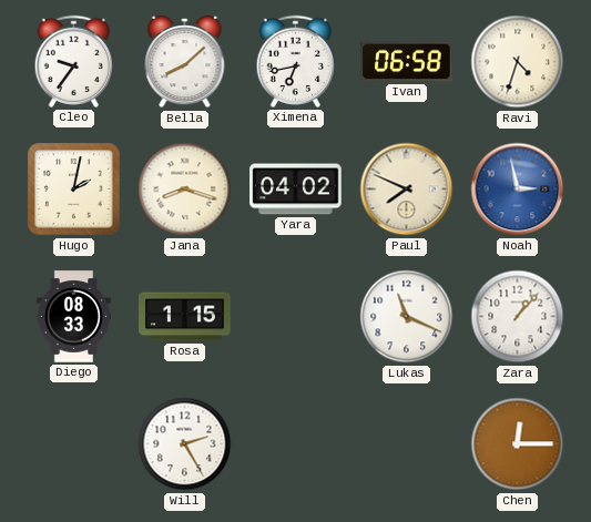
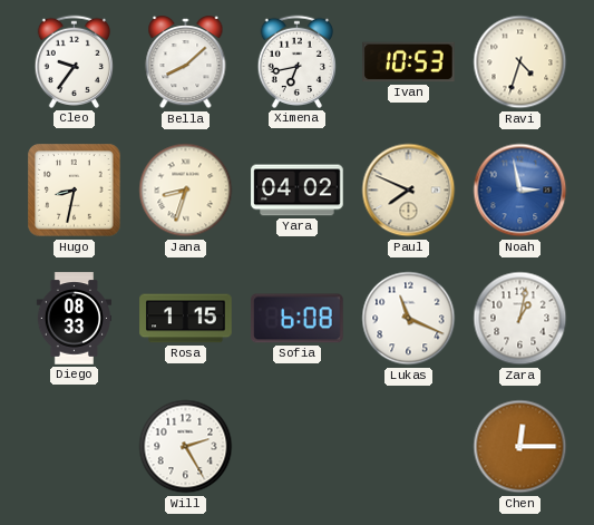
Ivan: 06:58 -> 10:53 (409, 62)
Hugo: 2:02 -> 8:32 (75, 191)
Jana: 8:18 -> 8:33 (186, 191)
Sofia: none -> 6:08 (298, 319)
Zara: 1:07 -> 1:02 (520, 319)
